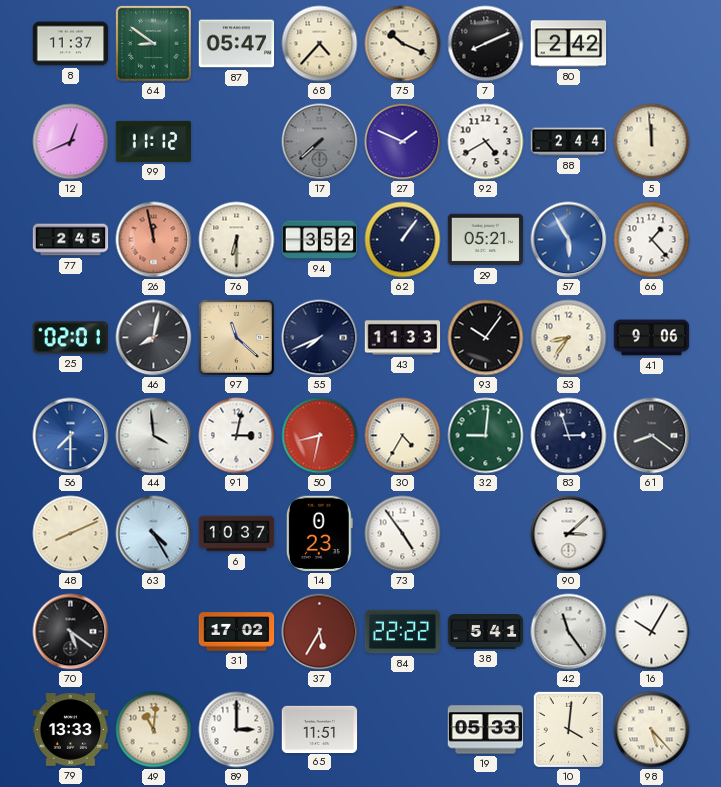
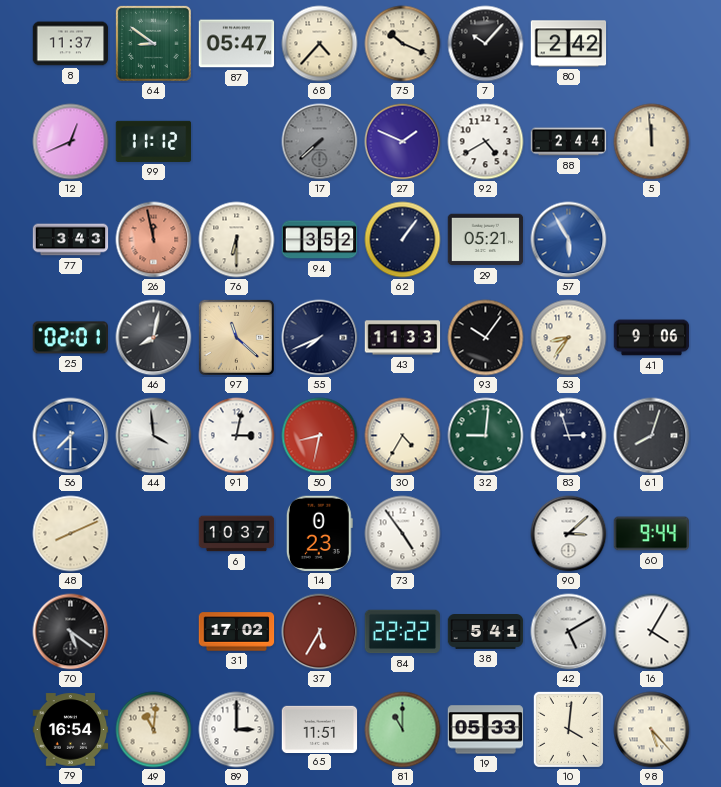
7: 8:11 -> 10:07 (486, 44)
77: 2:45 -> 3:43 (71, 240)
66: 1:23 -> none (652, 240)
61: 8:21 -> 8:03 (652, 436)
63: 4:25 -> none (154, 534)
60: none -> 9:44 (652, 534)
42: 11:24 -> 5:10 (569, 632)
16: 10:05 -> 4:05 (652, 632)
79: 13:33 -> 16:54 (71, 730)
81: none -> 11:00 (403, 730)
